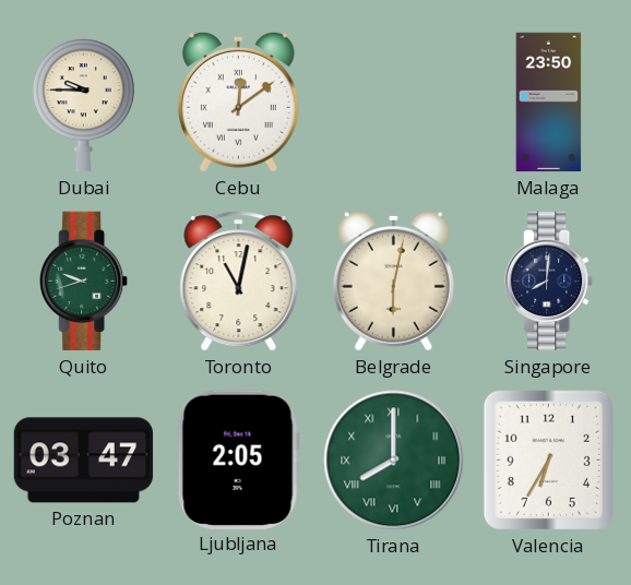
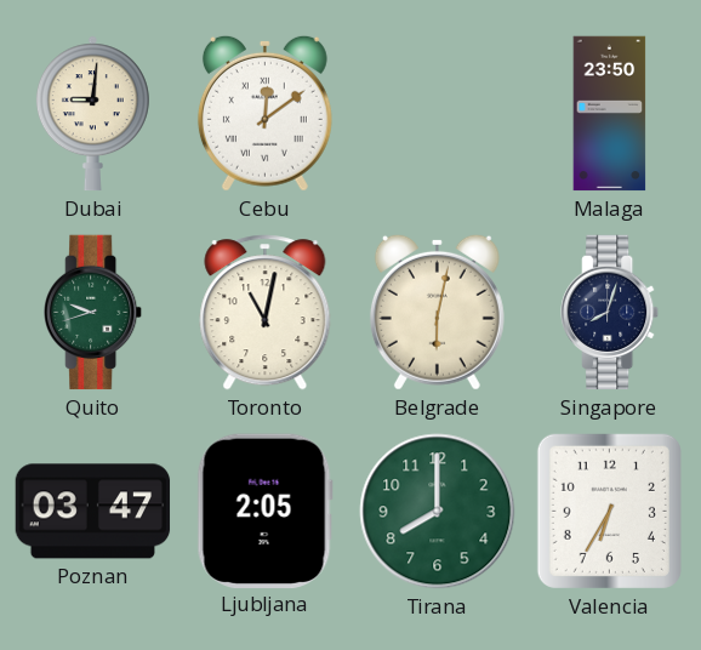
Dubai: 9:45 -> 9:01 (92, 114)
Singapore: 8:01 -> 8:03 (610, 313)
Tirana numerals: Roman -> Arabic (438, 512)
